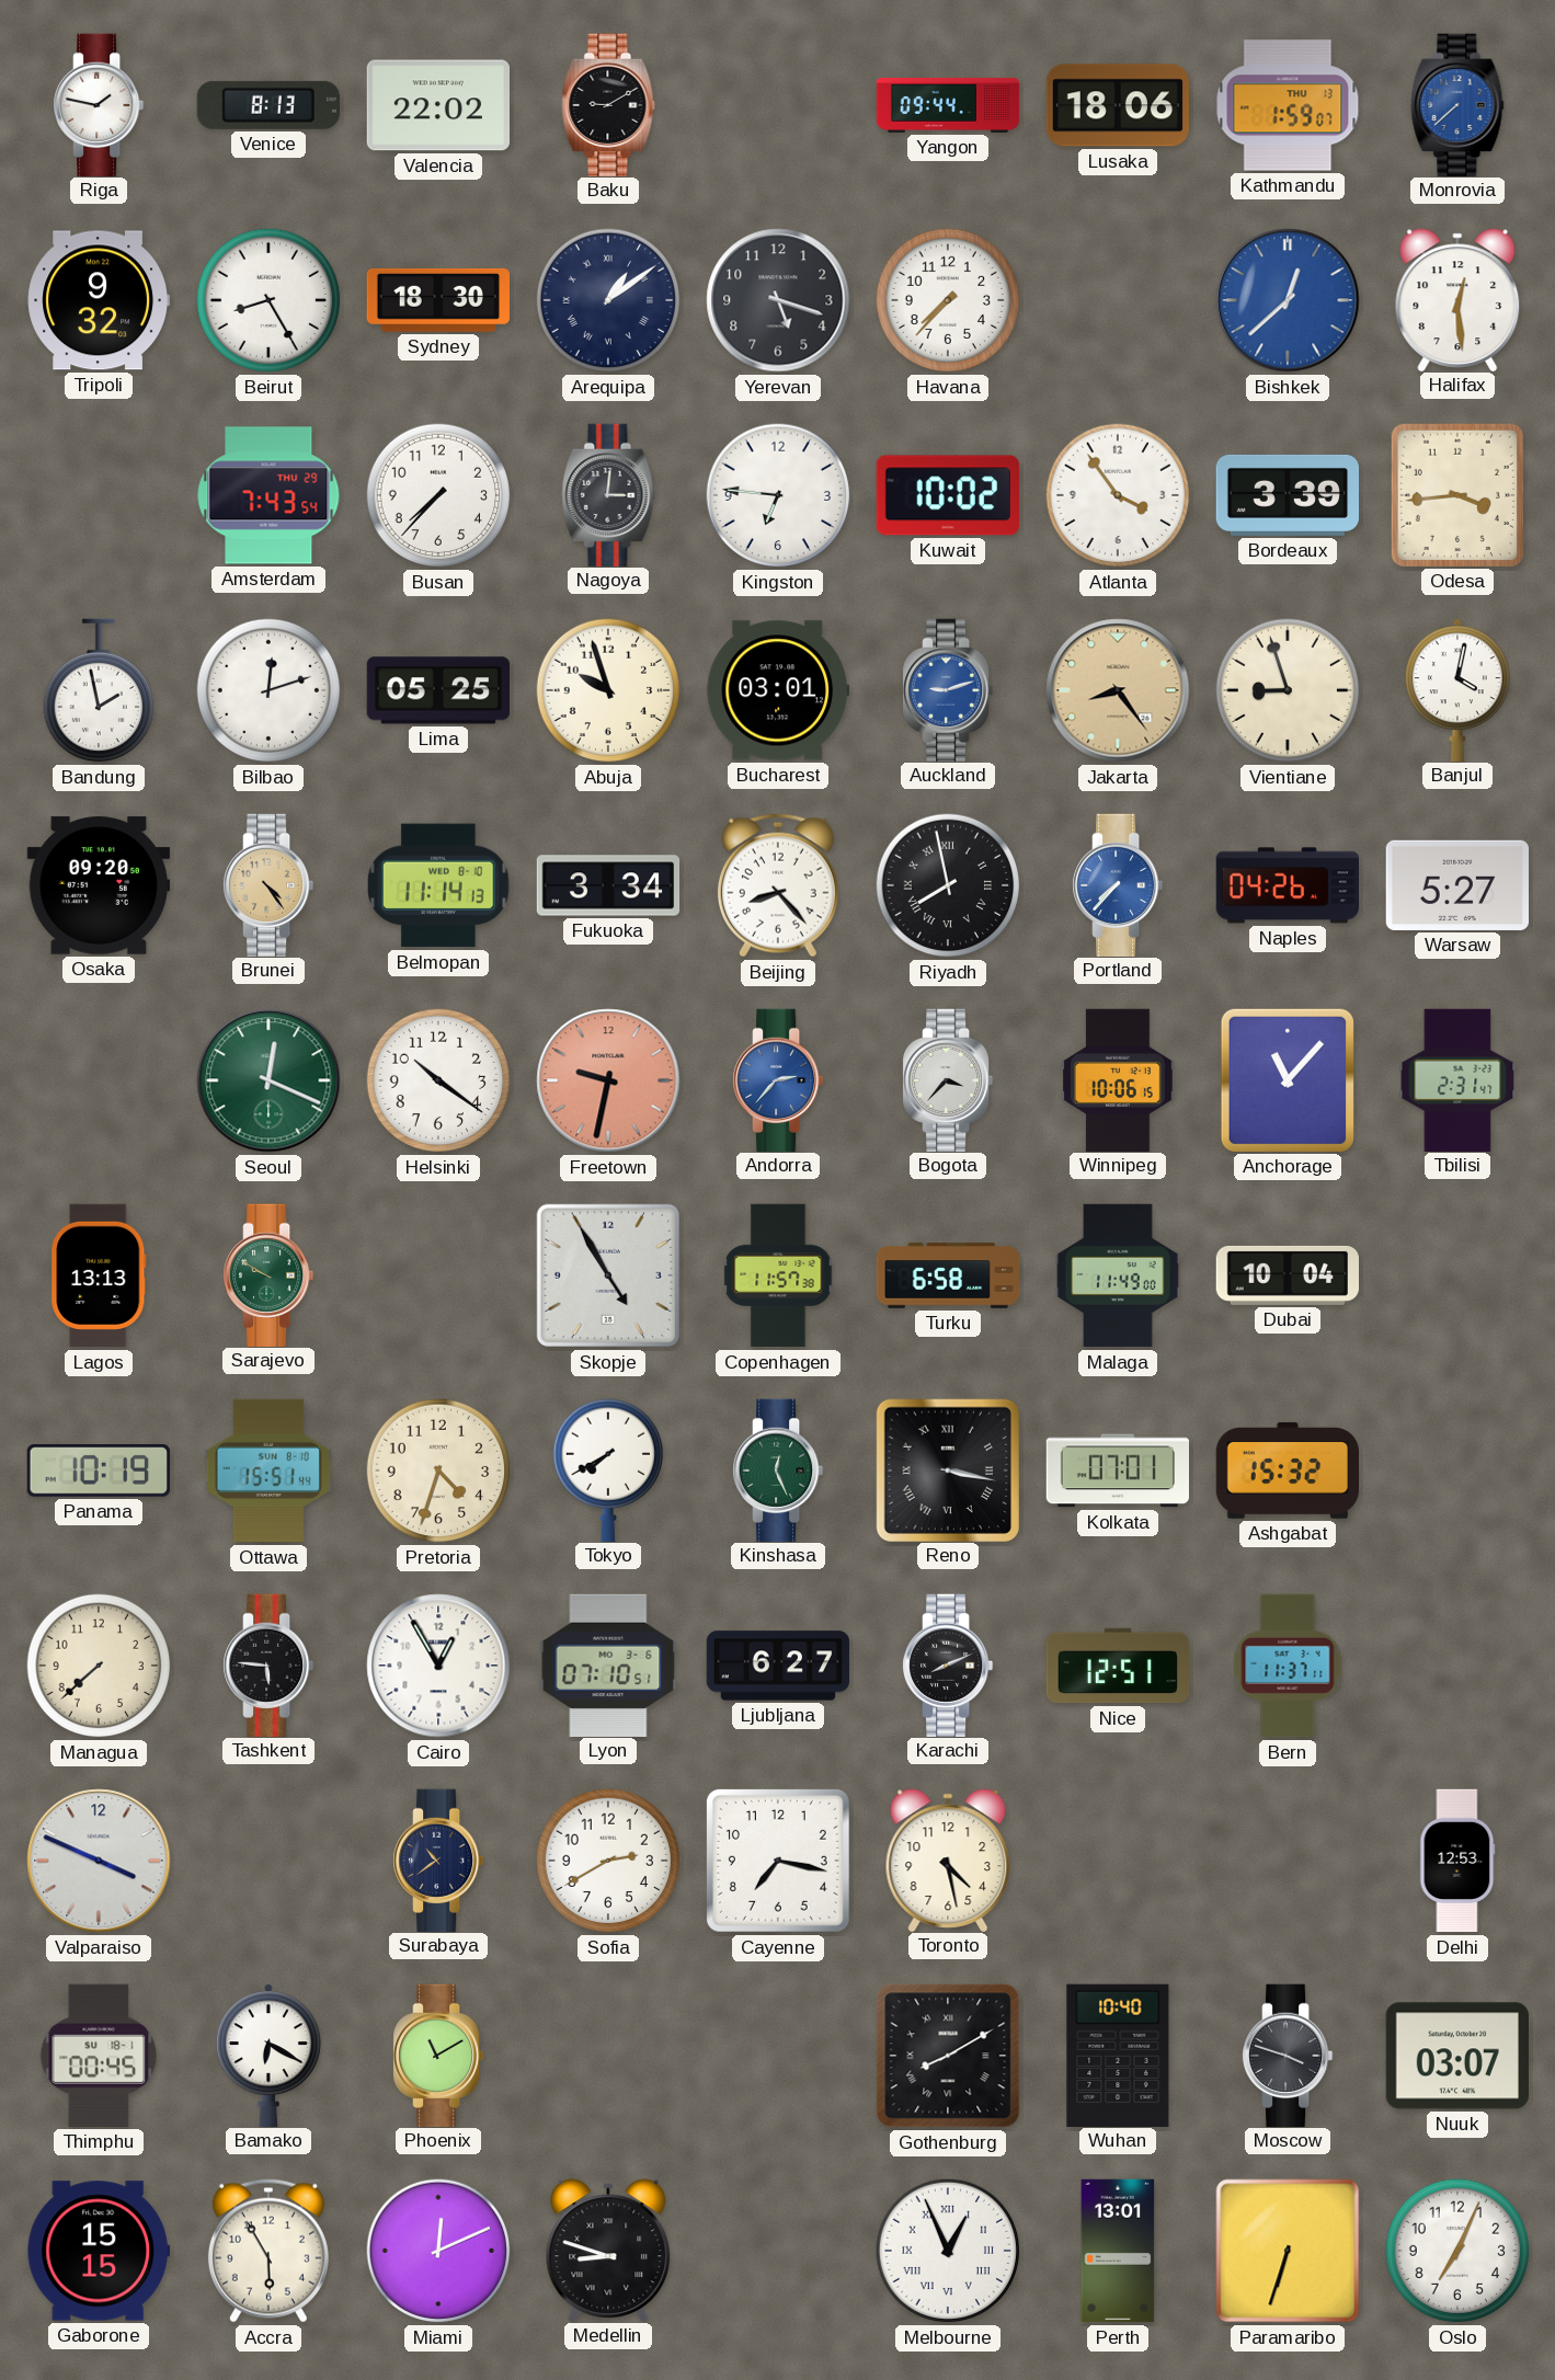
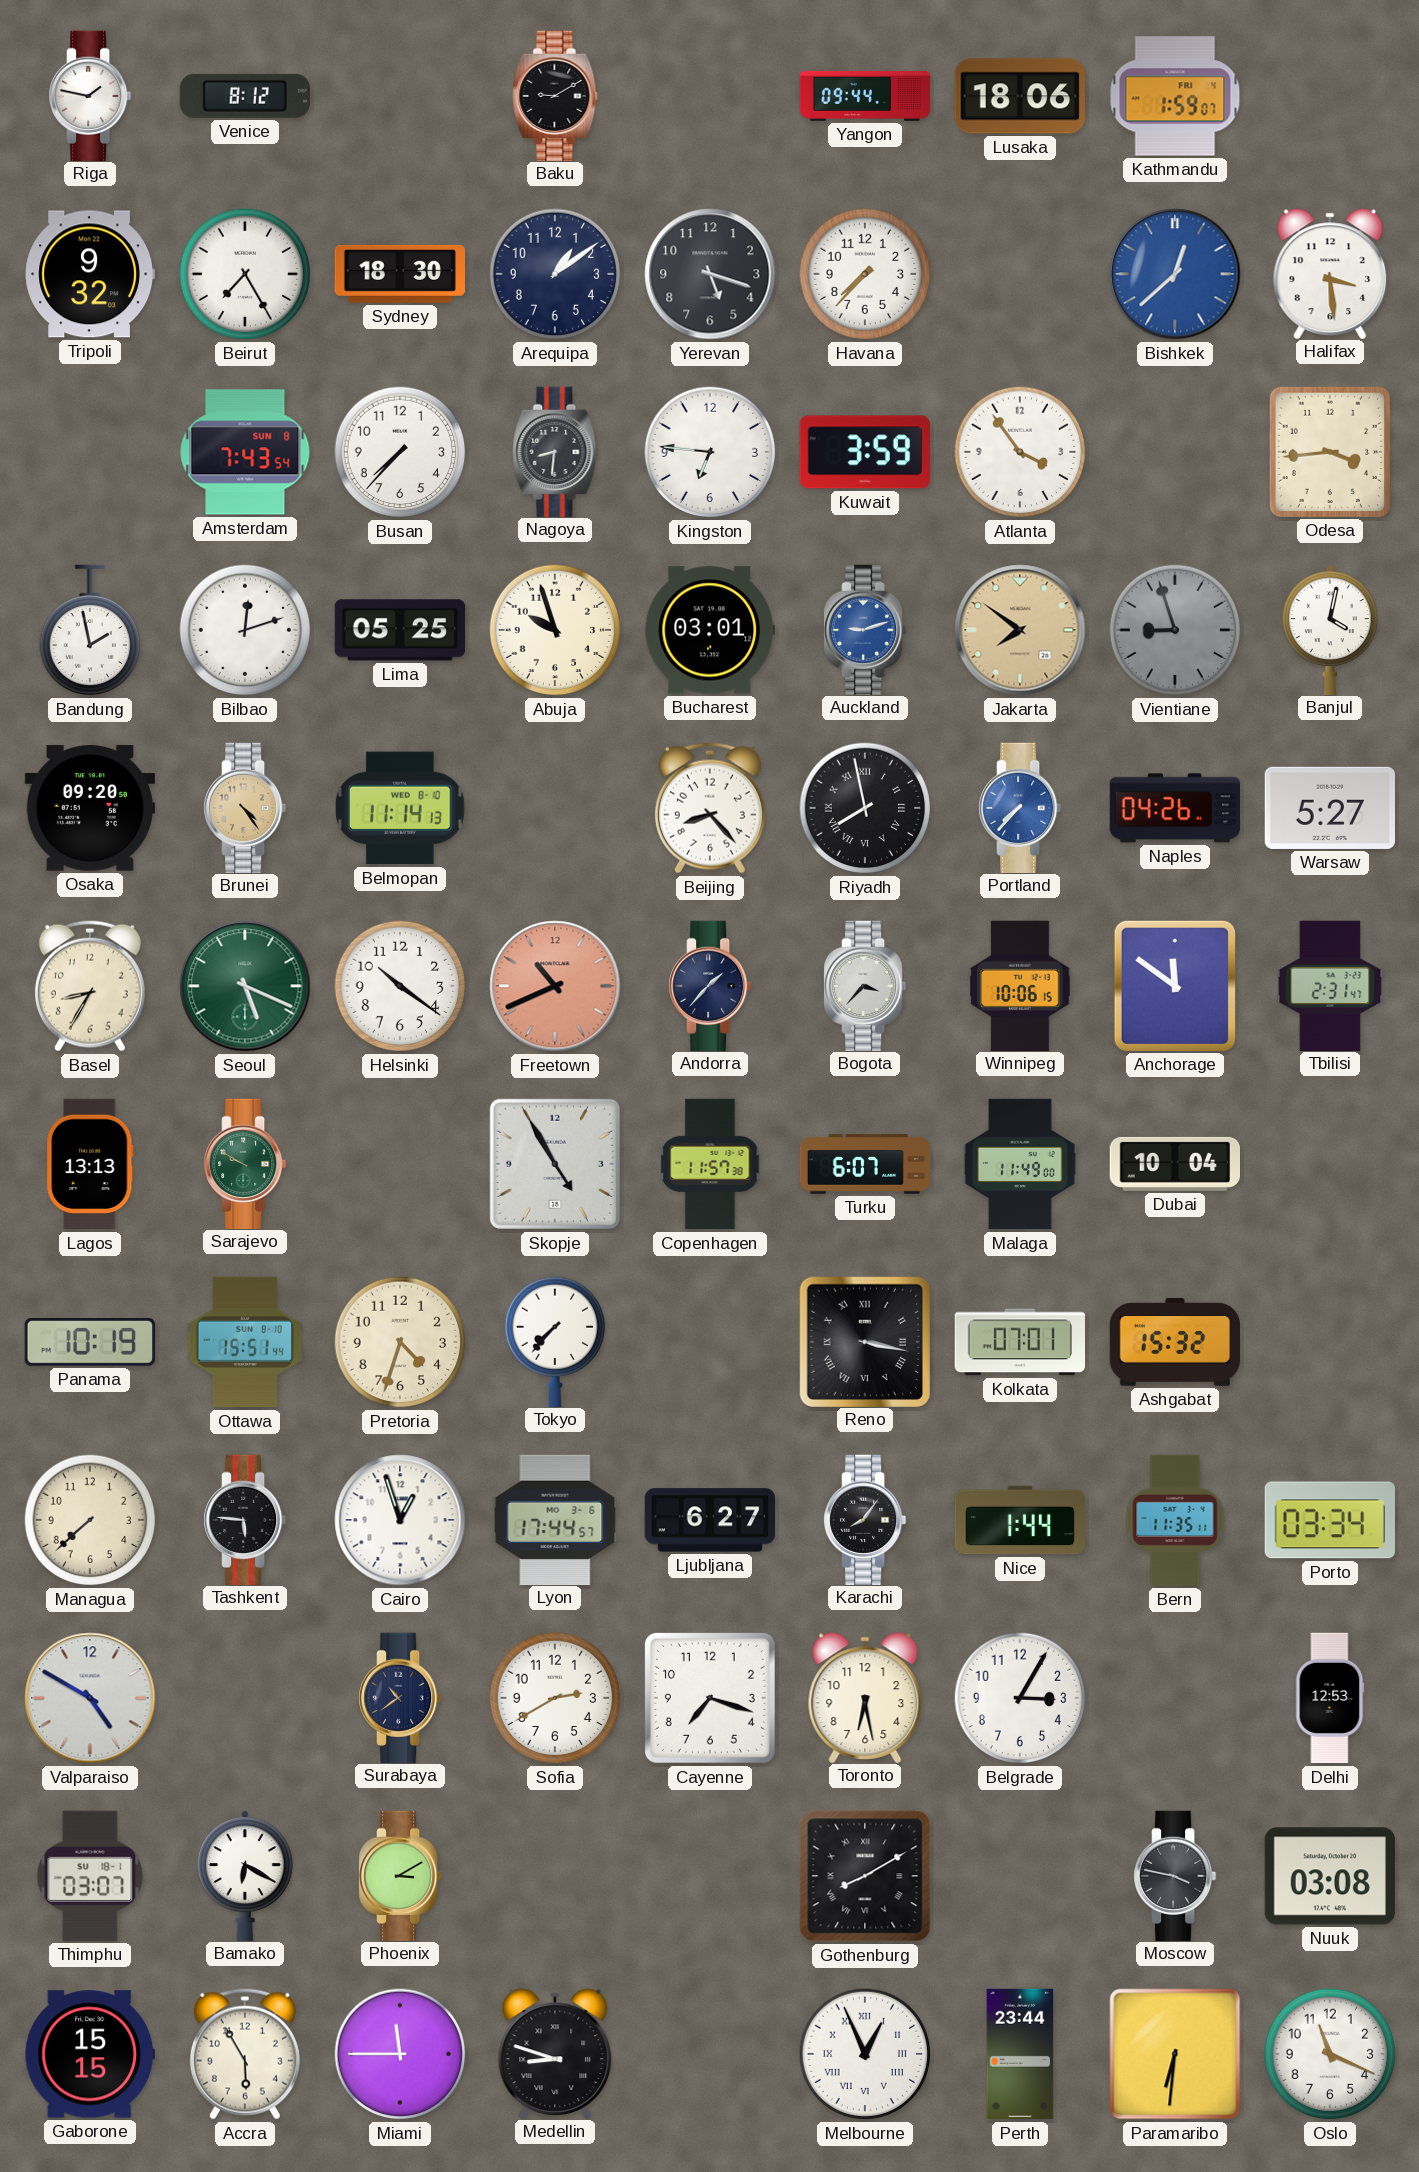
Venice: 8:13 -> 8:12 (245, 96)
Valencia: 22:02 -> none (437, 105)
Kathmandu date: THU 13 -> FRI 4 (1175, 96)
Monrovia: 7:38 -> none (1457, 104)
Beirut: 8:25 -> 7:25 (245, 274)
Arequipa numerals: Roman -> Arabic (555, 274)
Halifax: 12:29 -> 3:29 (1330, 273)
Amsterdam date: THU 29 -> SUN 8 (245, 452)
Nagoya: 3:01 -> 8:31 (555, 451)
Kuwait: 10:02 -> 3:59 (865, 452)
Bordeaux: 3:39 -> none (1287, 495)
Jakarta: 8:24 -> 7:51 (1020, 630)
Vientiane dial: cream -> grey (1175, 630)
Fukuoka: 3:34 -> none (608, 885)
Basel: none -> 8:35 (90, 986)
Seoul: 12:19 -> 5:19 (245, 986)
Freetown: 9:32 -> 10:41 (555, 986)
Andorra: 2:37 -> 1:37 (711, 985)
Andorra dial: blue -> navy (711, 985)
Anchorage: 11:07 -> 11:51 (1175, 986)
Turku: 6:58 -> 6:07 (865, 1164)
Tokyo: 7:40 -> 7:37 (554, 1341)
Kinshasa: 12:26 -> none (779, 1469)
Cairo: 12:55 -> 12:57 (400, 1520)
Lyon: 07:10 -> 17:44 (555, 1519)
Karachi: 8:11 -> 8:06 (866, 1519)
Nice: 12:51 -> 1:44 (1020, 1520)
Bern: 11:37 -> 11:35 (1175, 1520)
Porto: none -> 03:34 (1330, 1520)
Valparaiso: 3:49 -> 4:50 (90, 1698)
Cayenne: 7:17 -> 7:18 (710, 1698)
Toronto: 4:28 -> 6:28 (865, 1697)
Belgrade: none -> 3:05 (1020, 1698)
Thimphu: 00:45 -> 03:07 (90, 1876)
Phoenix: 11:10 -> 3:10 (401, 1875)
Wuhan: 10:40 -> none (1118, 2055)
Moscow: 3:48 -> 3:47 (1176, 1875)
Nuuk: 03:07 -> 03:08 (1330, 1876)
Miami: 12:11 -> 11:45 (400, 2054)
Perth: 13:01 -> 23:44 (1020, 2054)
Paramaribo: 6:33 -> 6:31 (1175, 2054)
Oslo: 7:04 -> 11:19 (1330, 2054)
